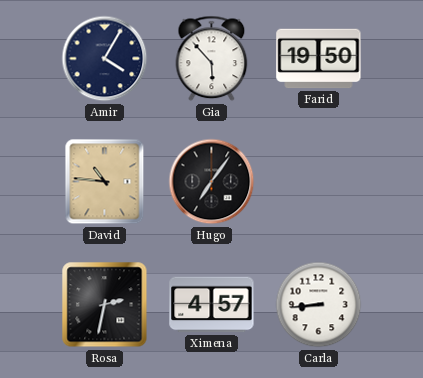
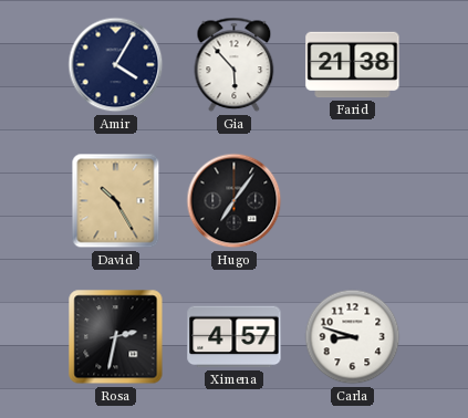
Farid: 19:50 -> 21:38 (353, 65)
David: 10:46 -> 10:25 (116, 201)
Carla: 8:44 -> 8:48 (353, 337)
